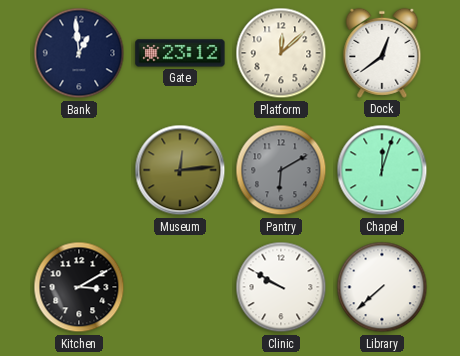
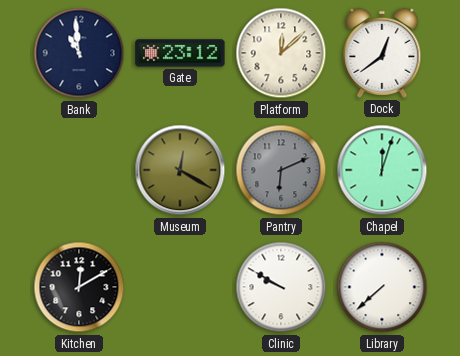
Bank: 12:59 -> 10:59 (79, 53)
Museum: 12:14 -> 12:20 (180, 170)
Pantry: 6:10 -> 6:11 (281, 170)
Kitchen: 3:10 -> 12:10 (79, 287)
